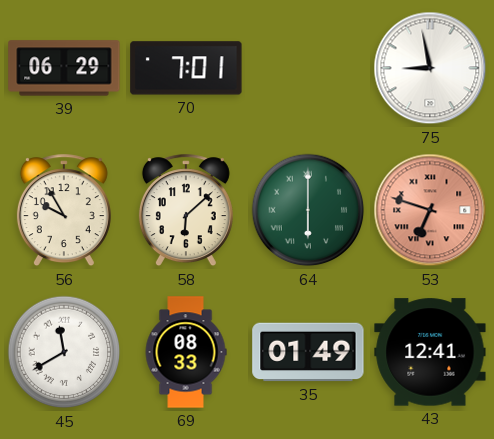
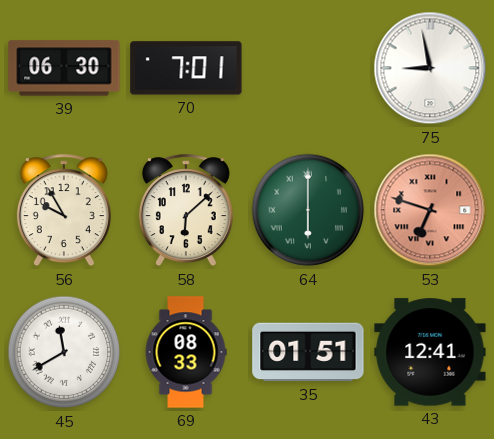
39: 06:29 -> 06:30 (64, 68)
35: 01:49 -> 01:51 (308, 352)
